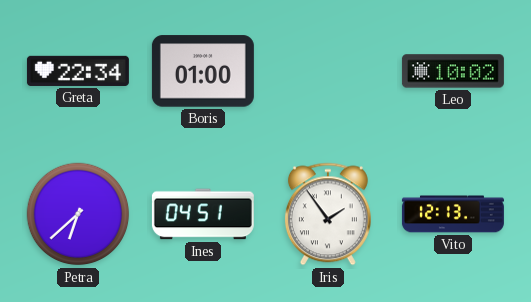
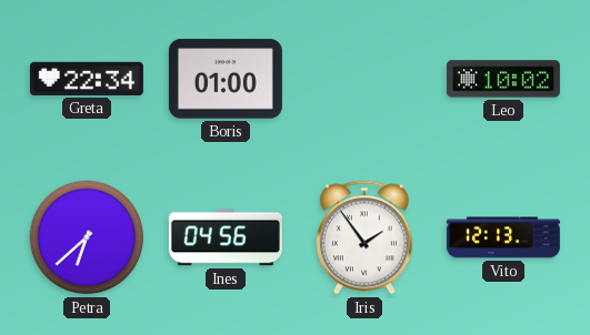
Ines: 04:51 -> 04:56 (226, 237)
